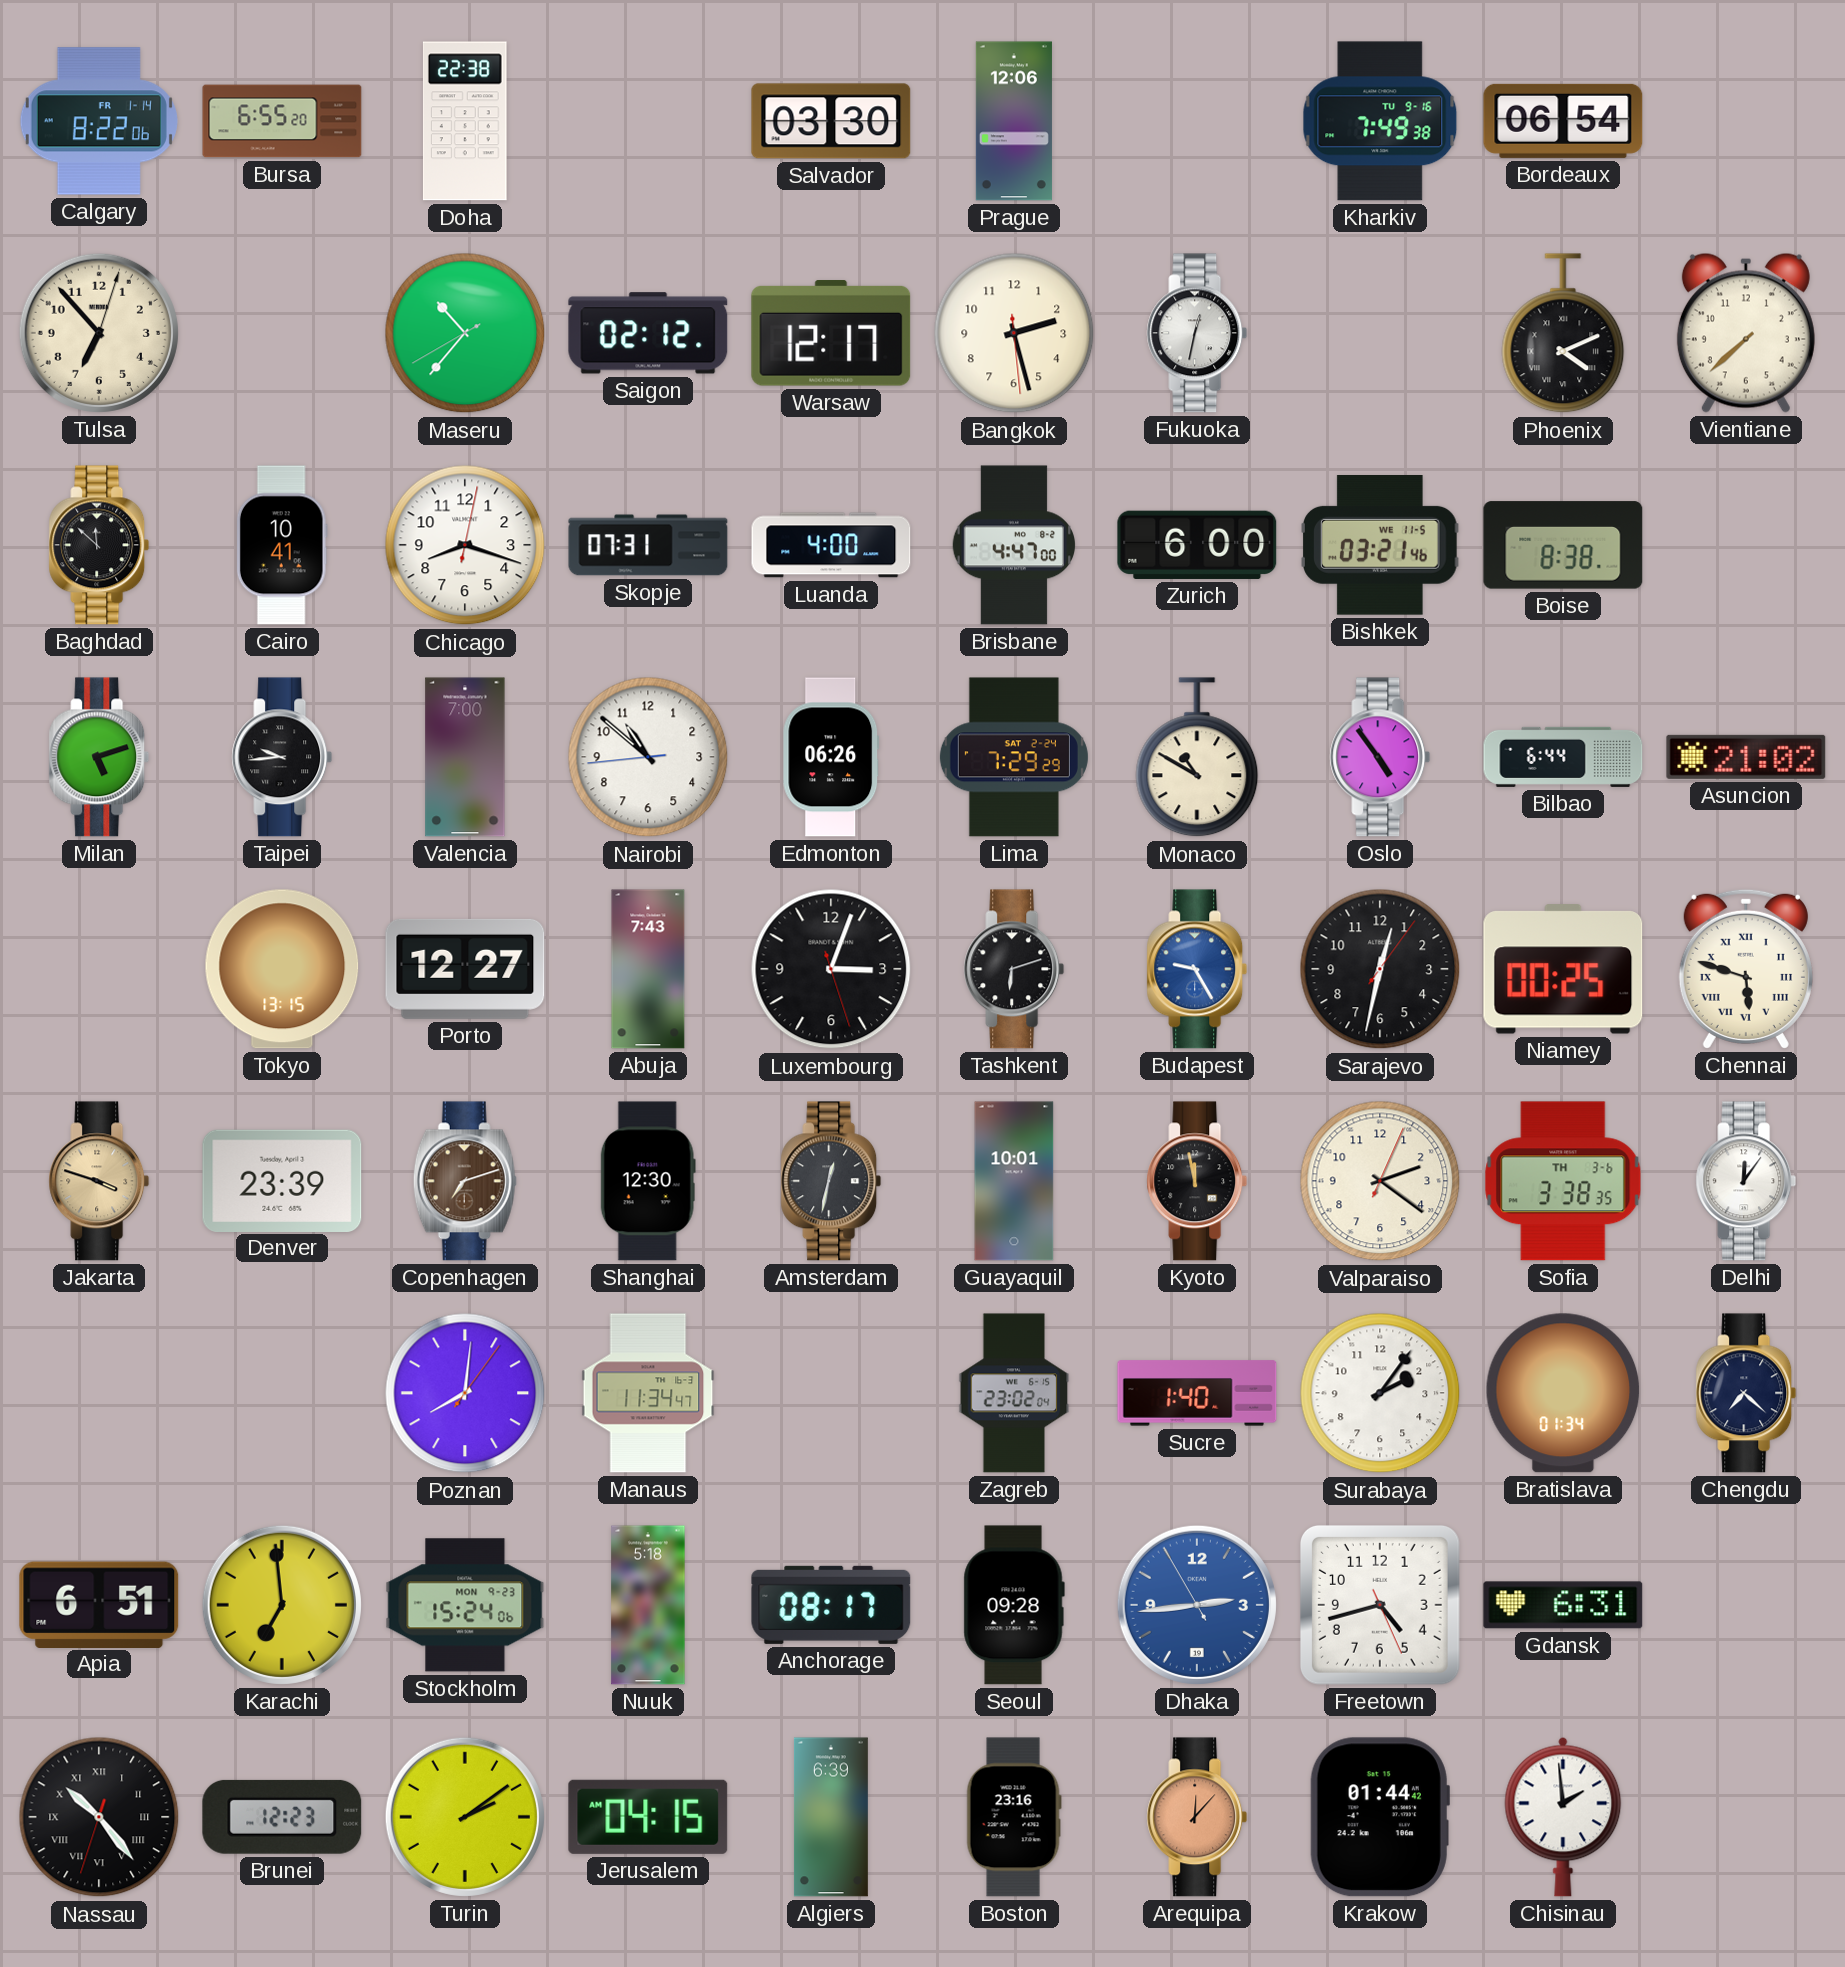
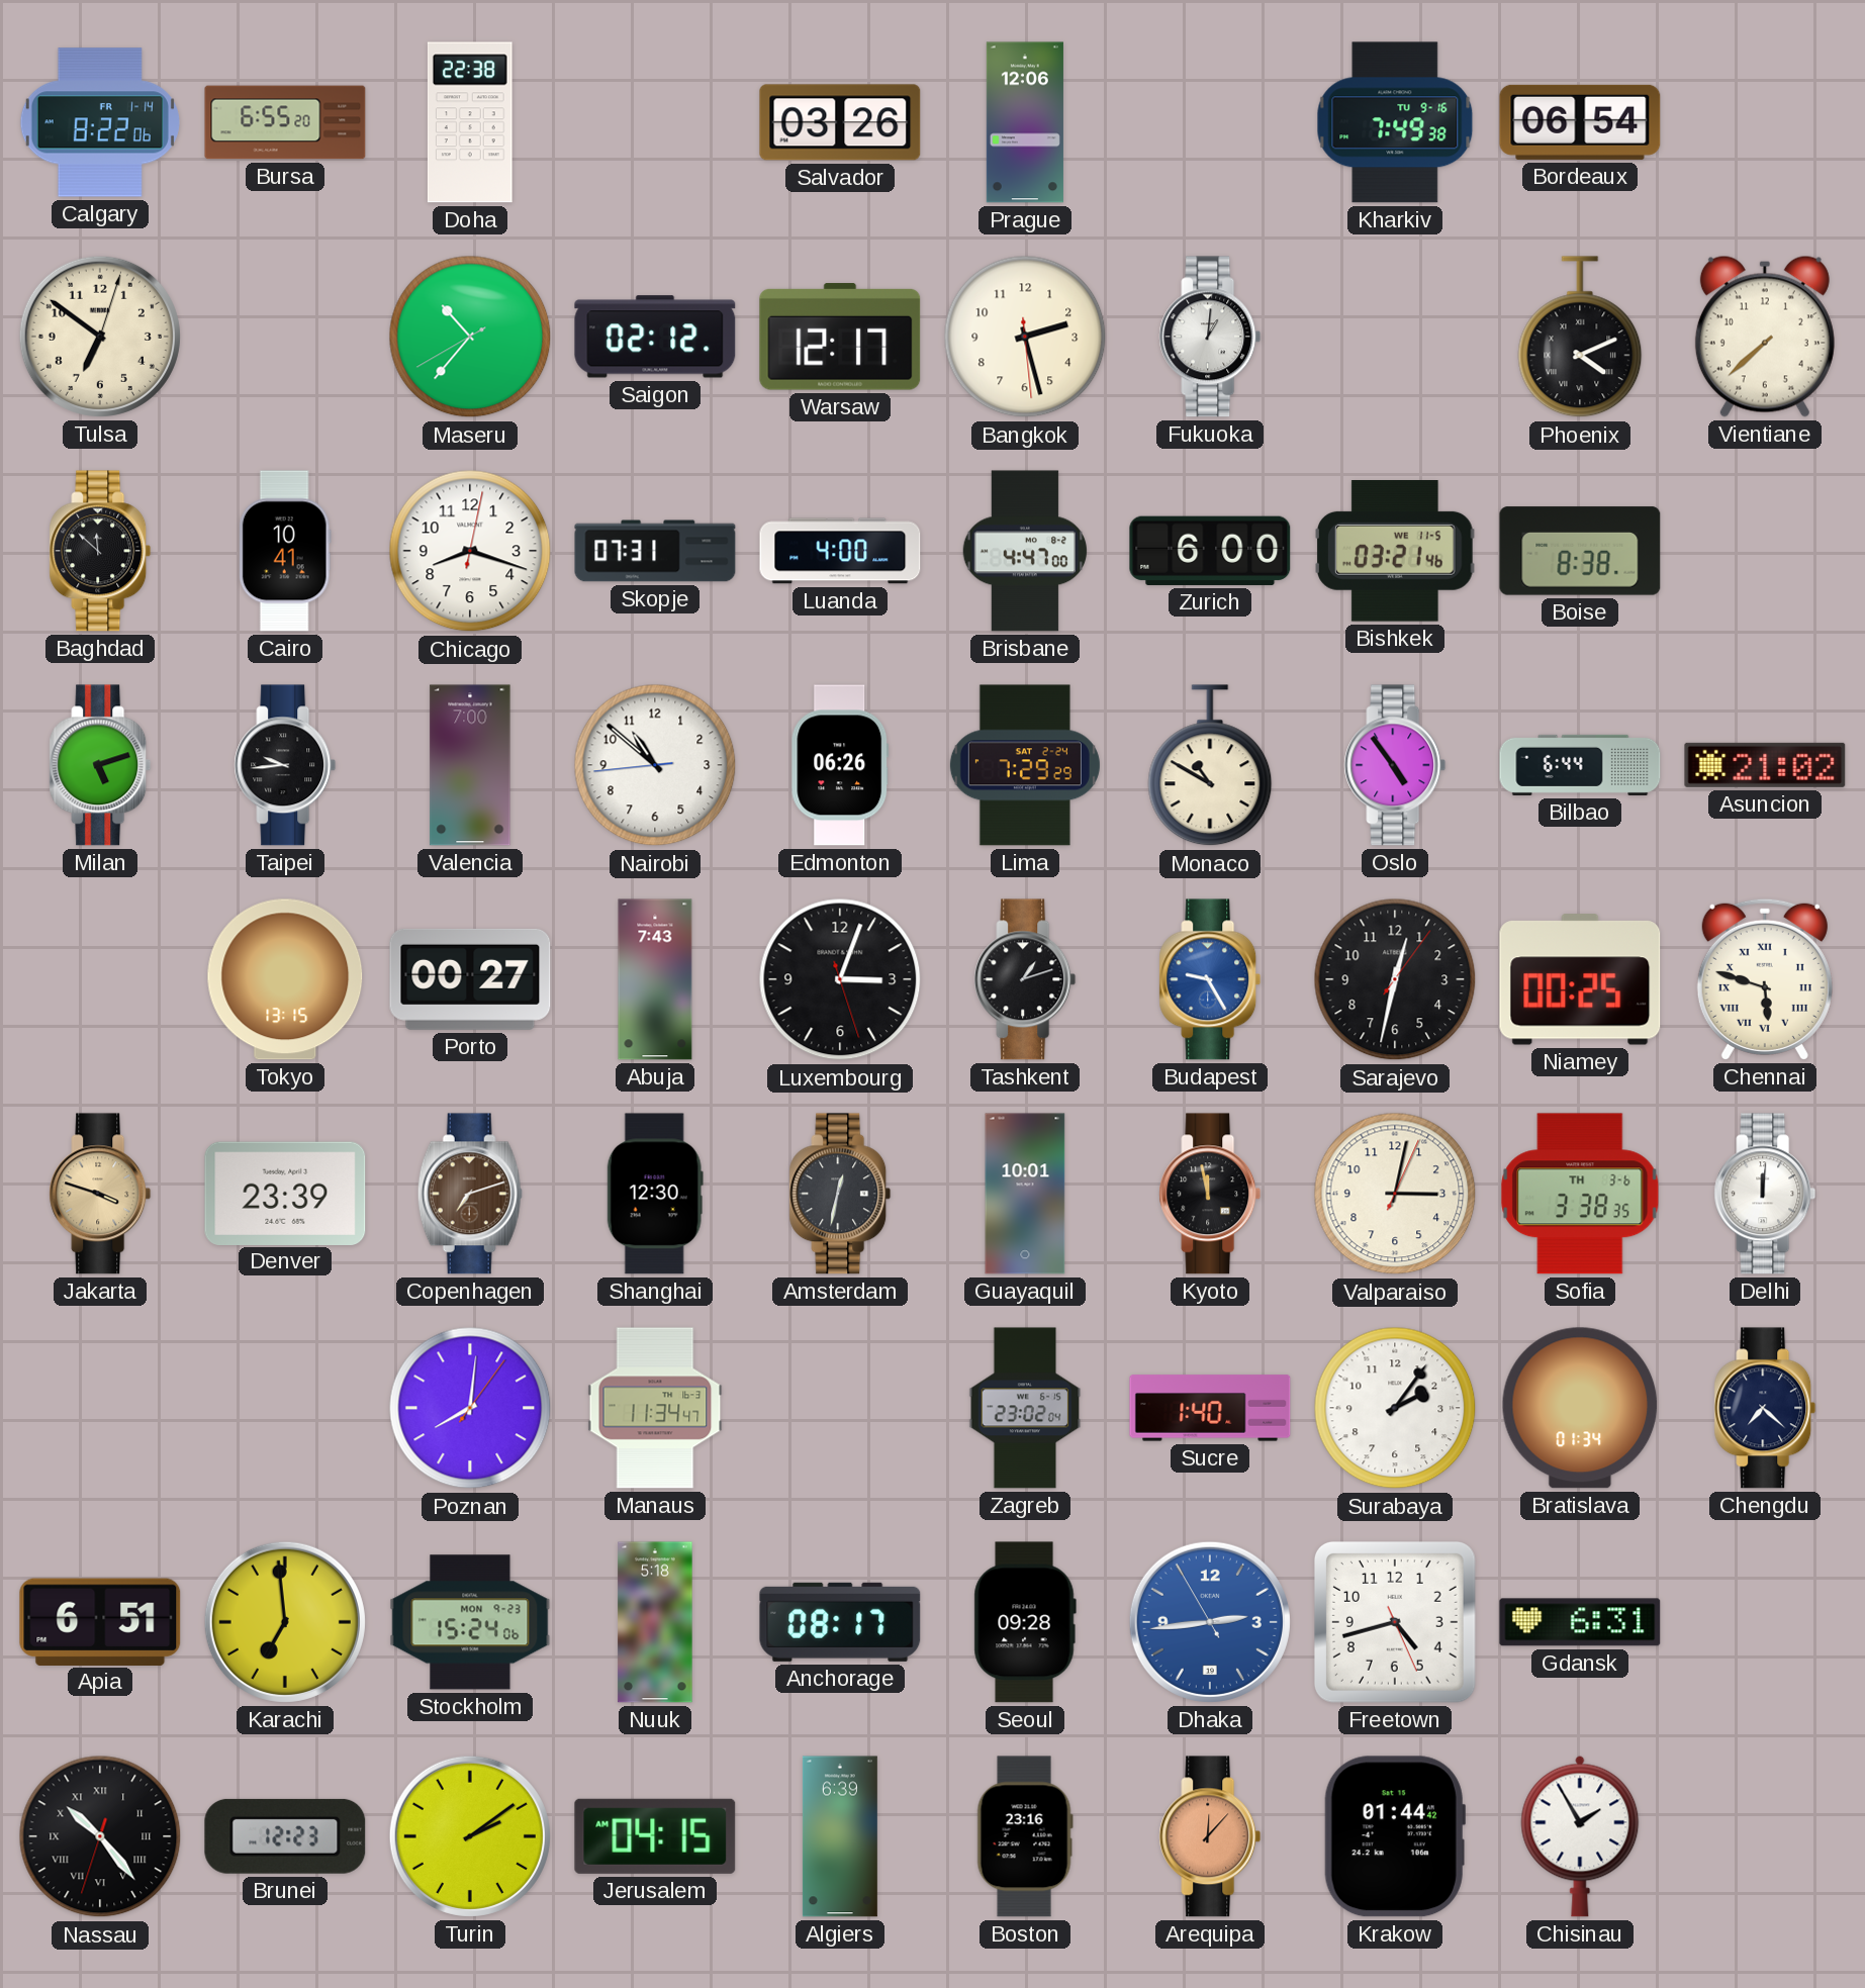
Salvador: 03:30 -> 03:26 (840, 122)
Tulsa: 6:53 -> 6:51 (100, 337)
Fukuoka: 12:32 -> 1:01 (1210, 337)
Porto: 12:27 -> 00:27 (470, 979)
Tashkent: 6:12 -> 1:12 (1025, 979)
Valparaiso: 2:21 -> 3:02 (1395, 1194)
Delhi: 12:06 -> 12:01 (1765, 1194)
Chisinau: 1:59 -> 1:55 (1580, 1836)
